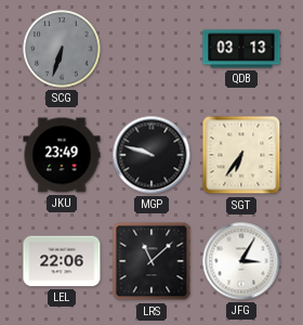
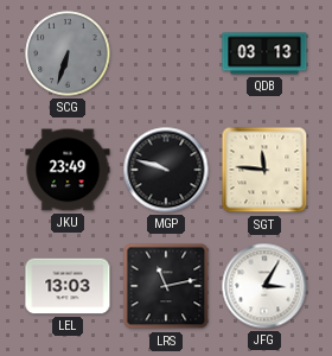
SGT: 6:36 -> 11:46 (264, 170)
LEL: 22:06 -> 13:03 (68, 286)
LRS: 11:08 -> 11:13 (166, 286)
